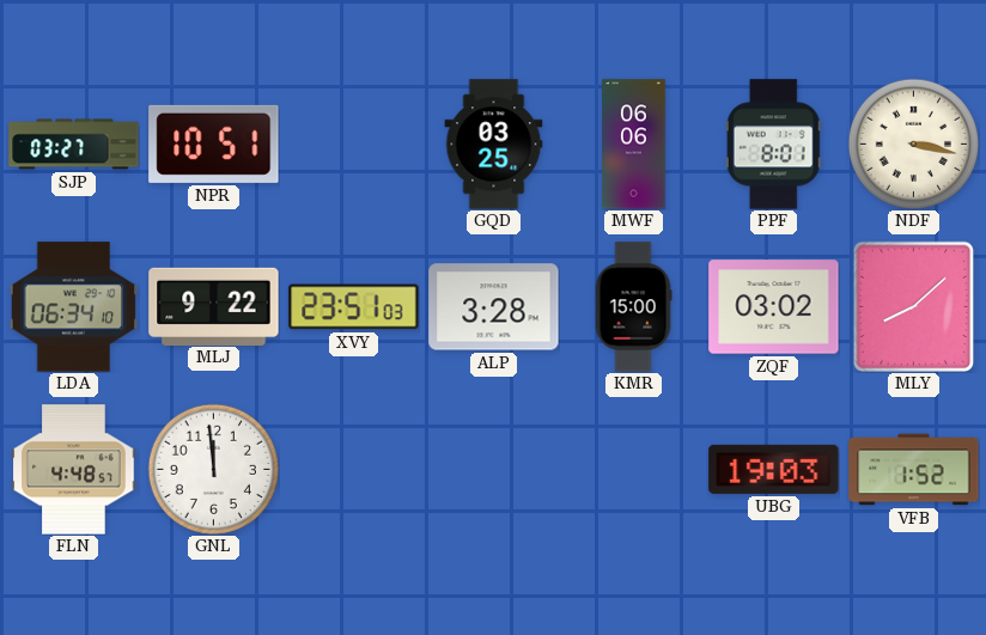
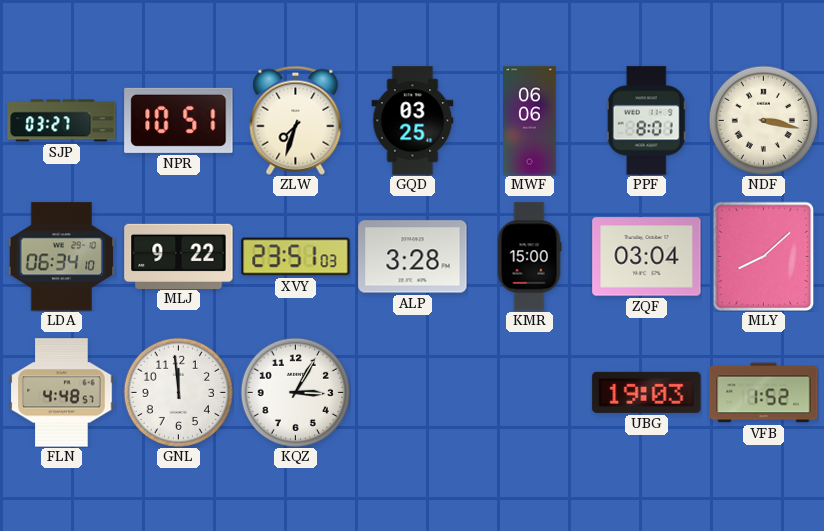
ZLW: none -> 7:33 (296, 120)
ZQF: 03:02 -> 03:04 (647, 257)
KQZ: none -> 3:05 (295, 392)
